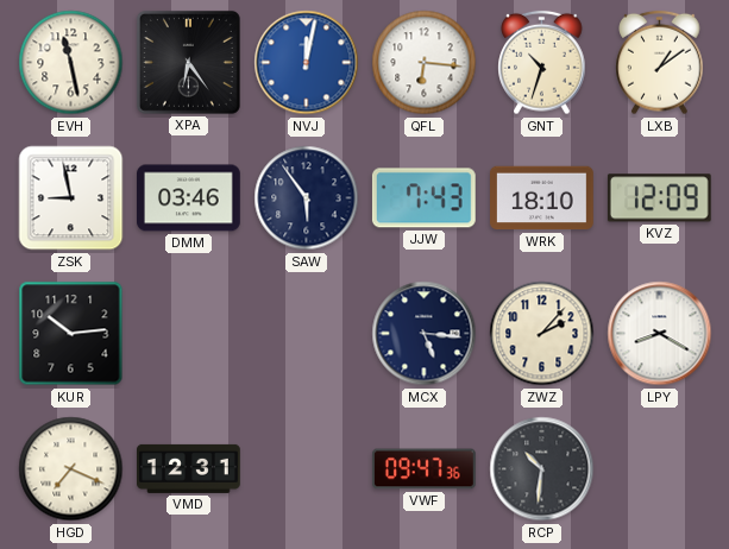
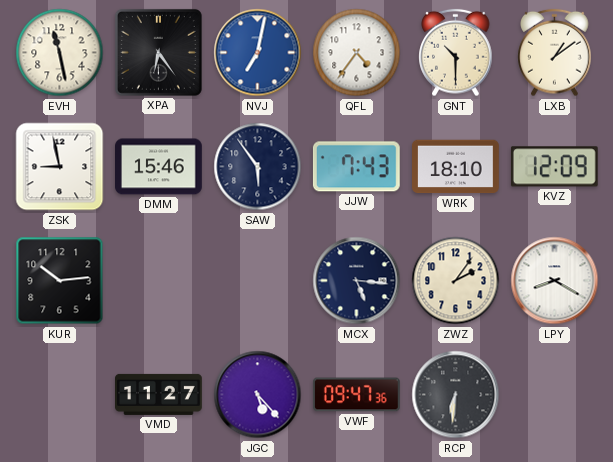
NVJ: 12:02 -> 7:02 (258, 53)
QFL: 6:16 -> 4:36 (357, 53)
GNT: 10:33 -> 10:30 (456, 53)
DMM: 03:46 -> 15:46 (159, 167)
ZWZ: 2:07 -> 2:06 (456, 281)
HGD: 7:19 -> none (71, 469)
VMD: 12:31 -> 11:27 (159, 394)
JGC: none -> 5:23 (258, 395)
RCP: 10:31 -> 6:31 (456, 395)
